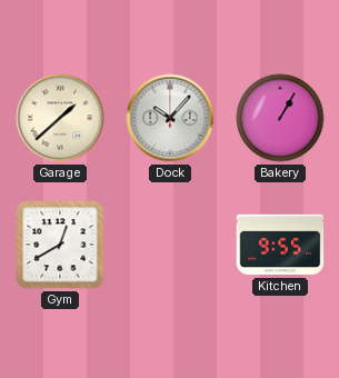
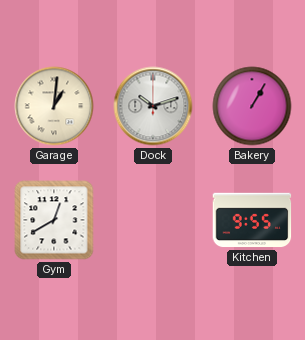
Garage: 1:38 -> 1:01 (54, 106)
Dock: 10:07 -> 10:12 (153, 106)
